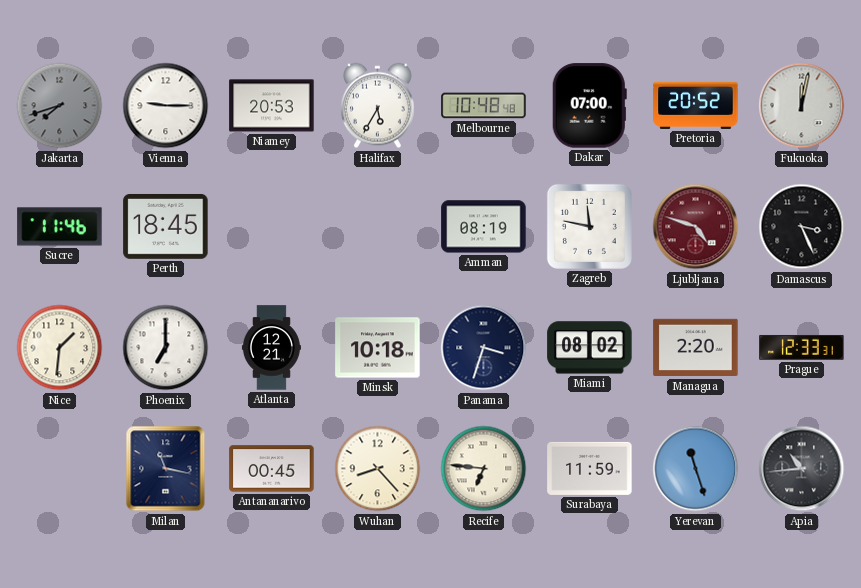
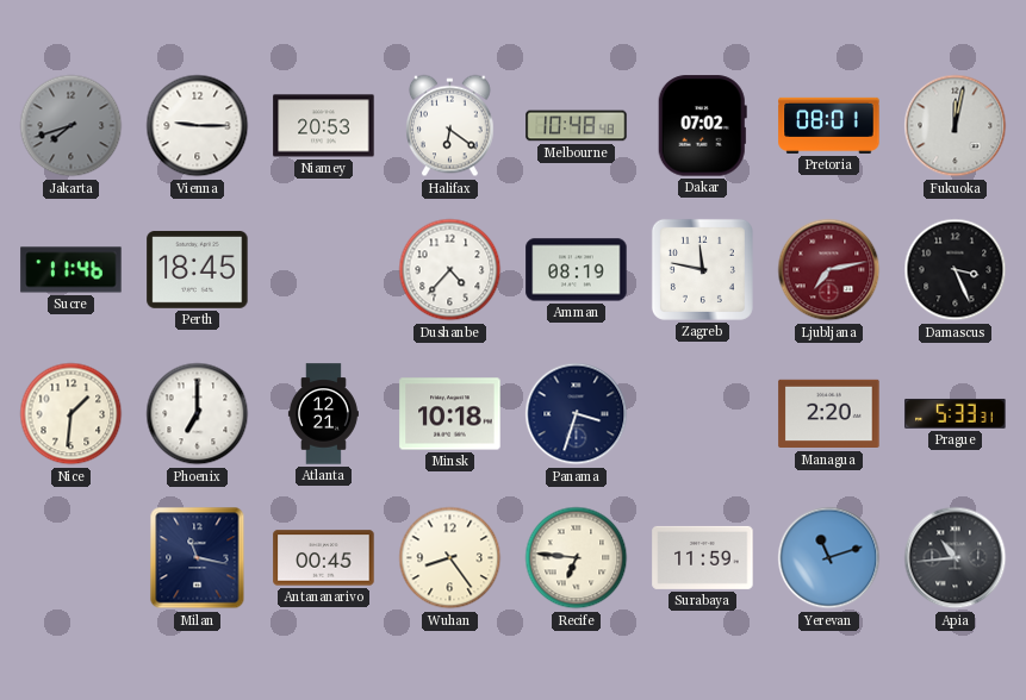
Halifax: 5:35 -> 6:21 (450, 126)
Dakar: 07:00 -> 07:02 (702, 126)
Pretoria: 20:52 -> 08:01 (829, 125)
Dushanbe: none -> 4:37 (450, 270)
Ljubljana: 4:48 -> 7:13 (829, 270)
Miami: 08:02 -> none (590, 348)
Prague: 12:33 -> 5:33 (956, 413)
Wuhan: 8:23 -> 8:24 (450, 558)
Yerevan: 11:27 -> 11:12 (829, 558)
